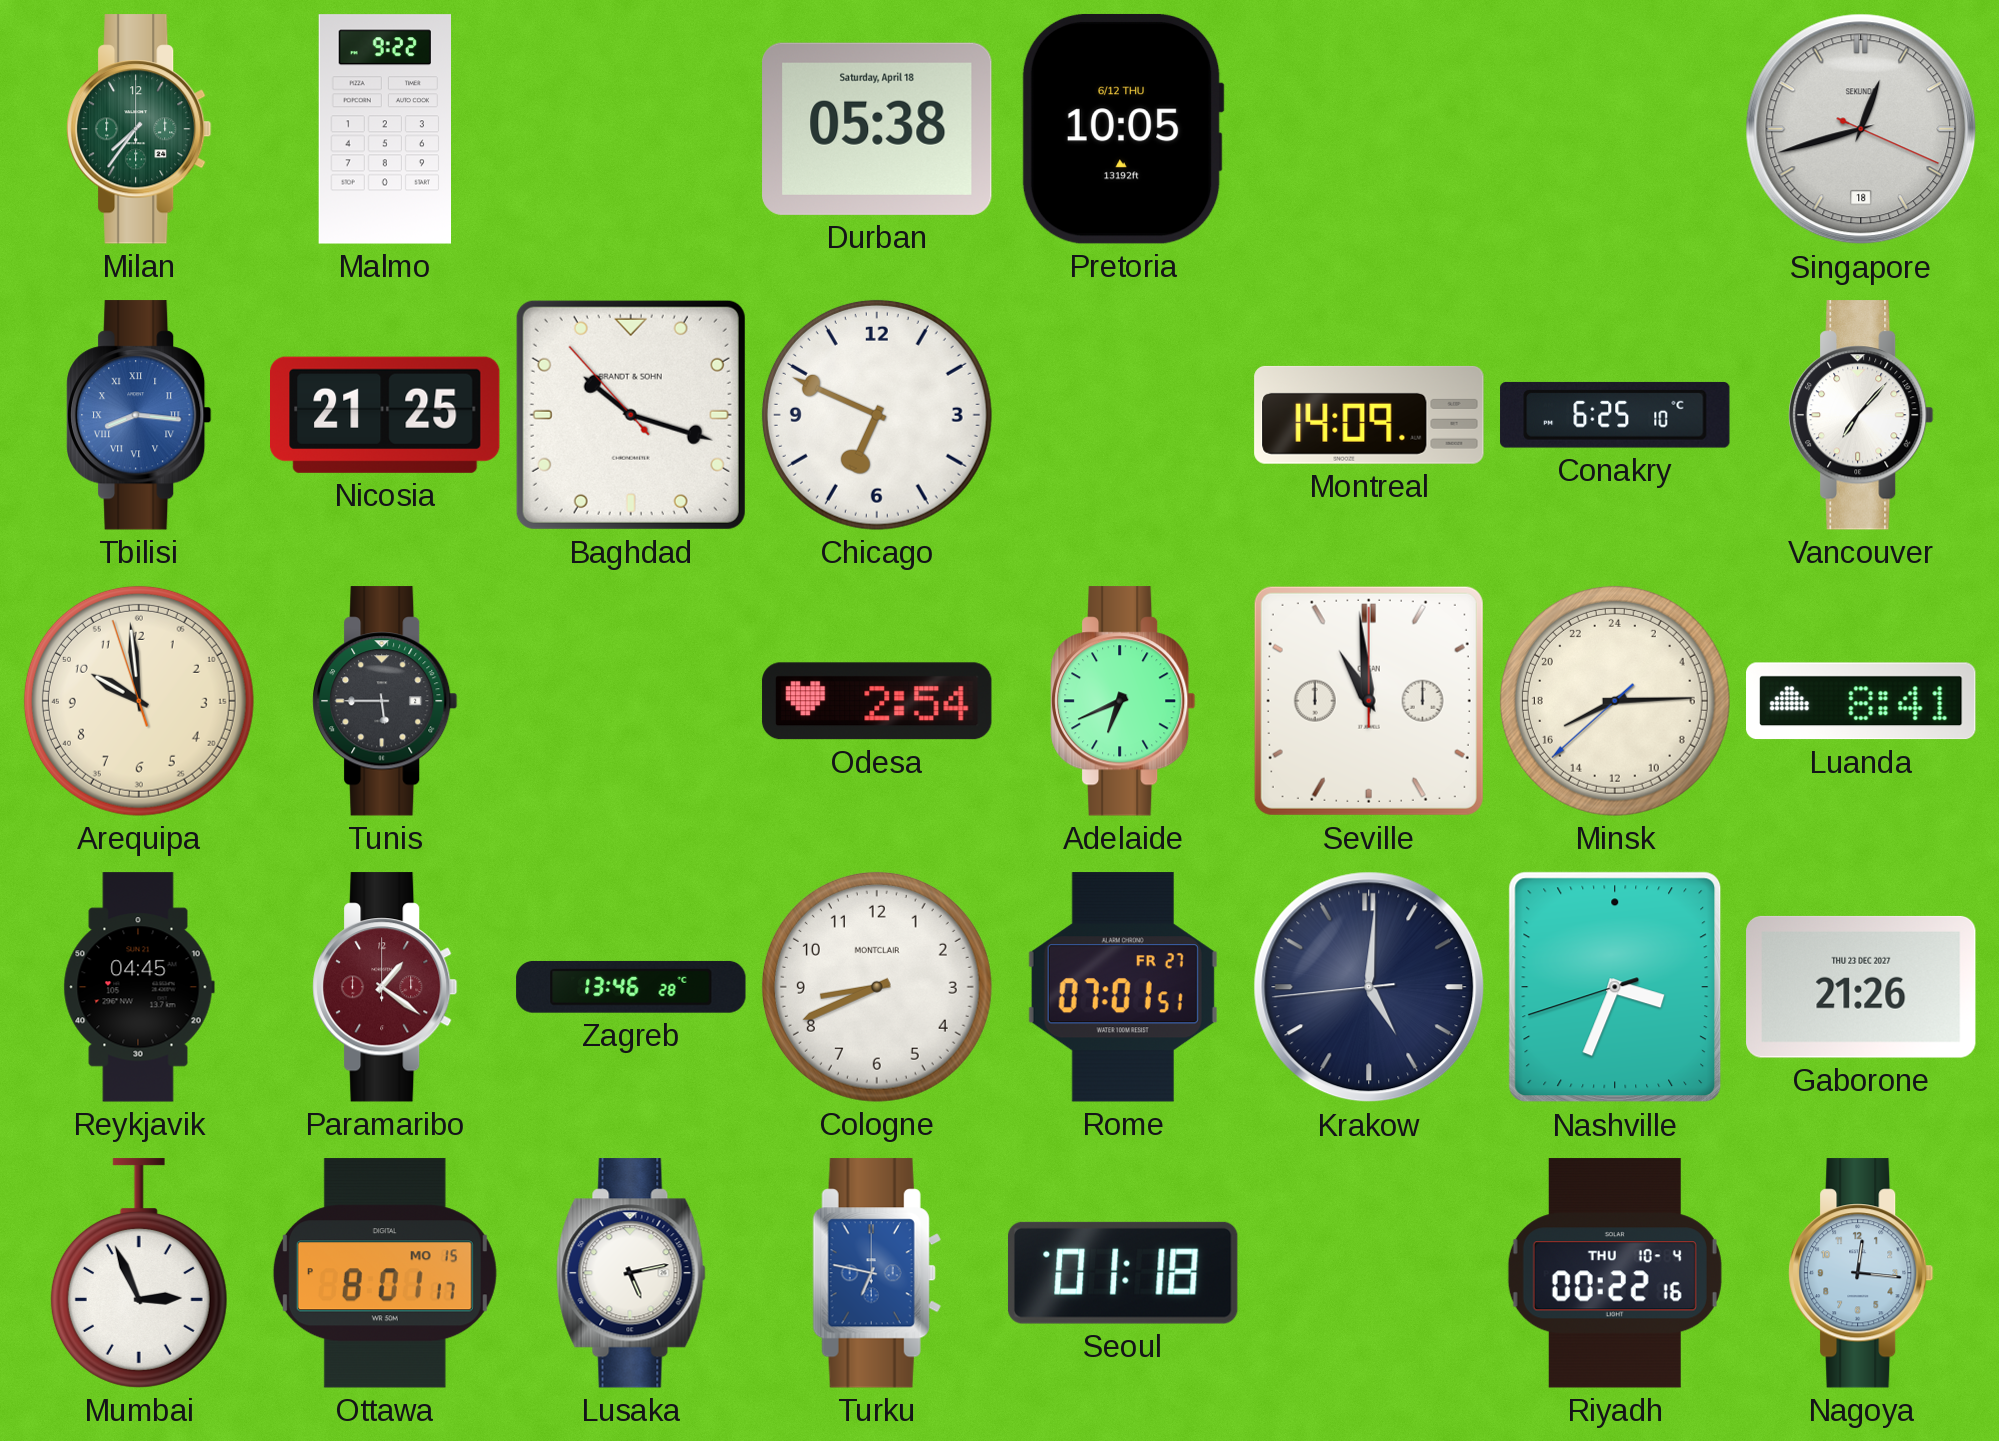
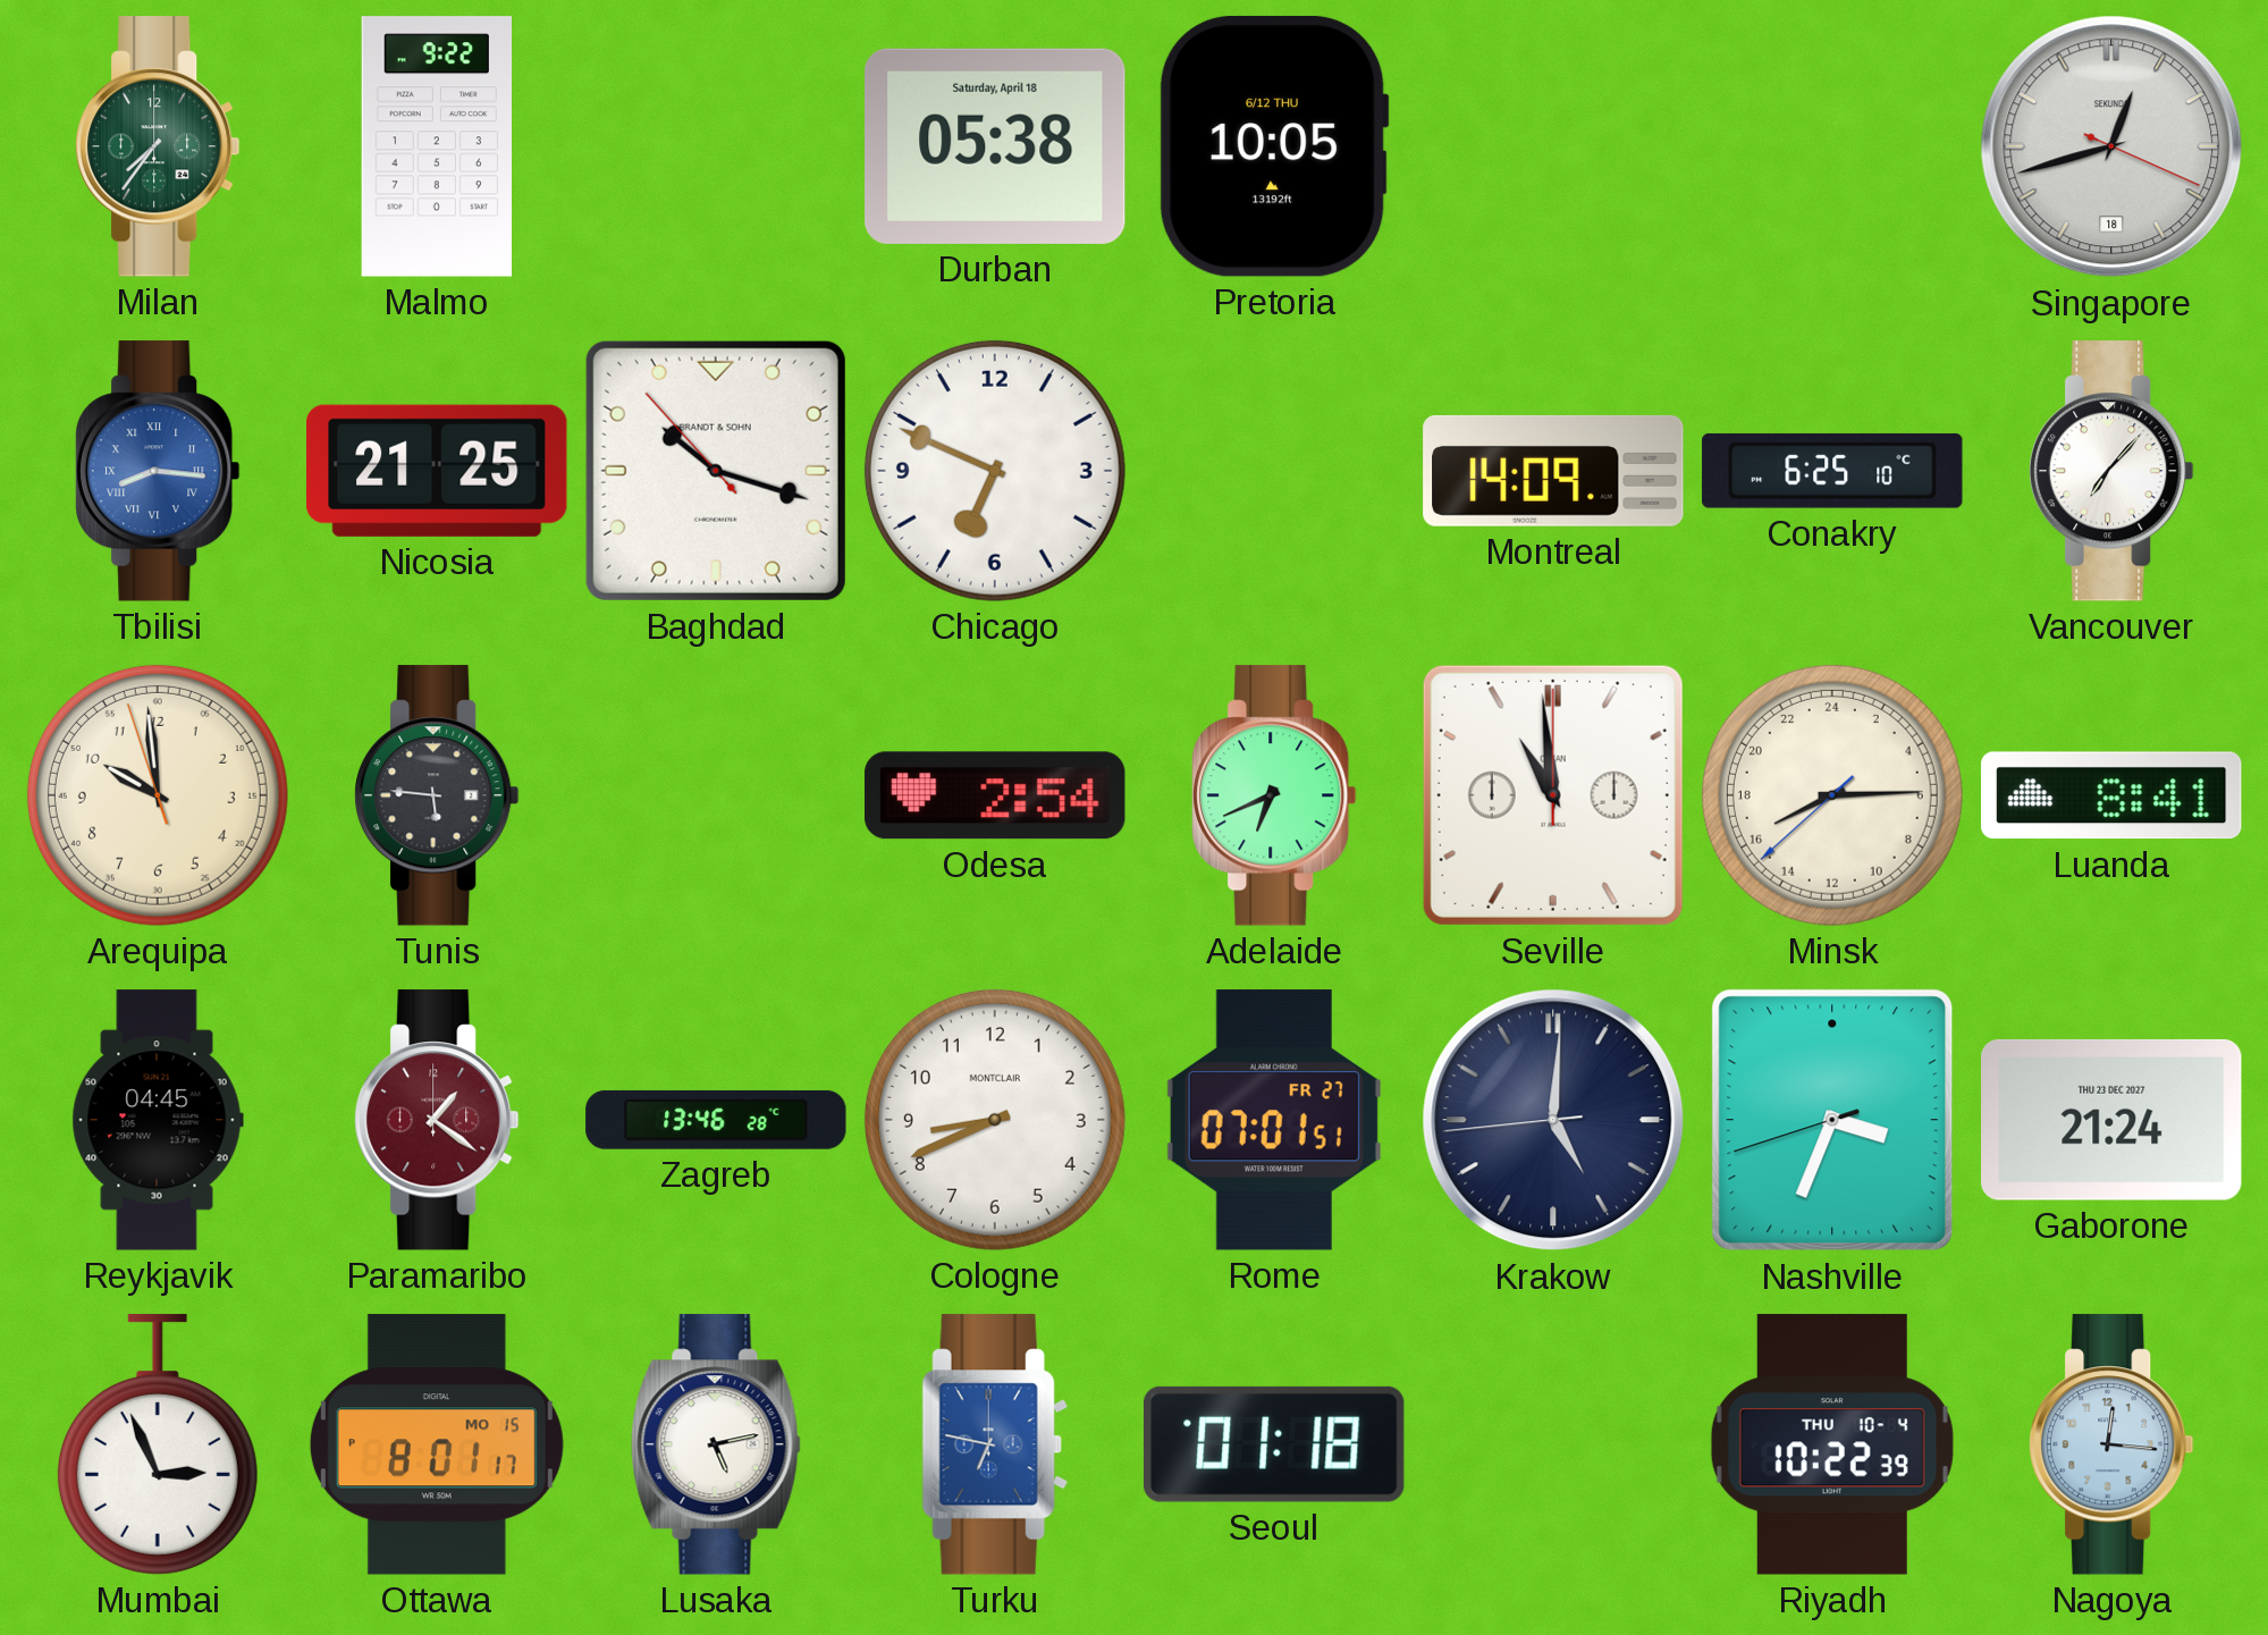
Tunis: 5:45 -> 5:46 (438, 795)
Gaborone: 21:26 -> 21:24 (2111, 1120)
Riyadh: 00:22 -> 10:22 (1832, 1444)
